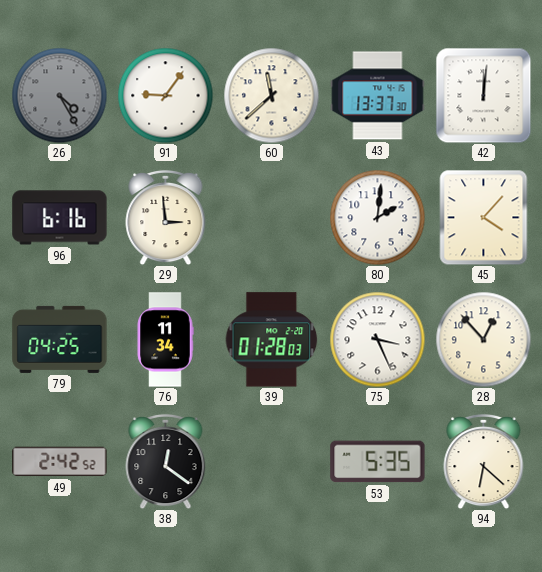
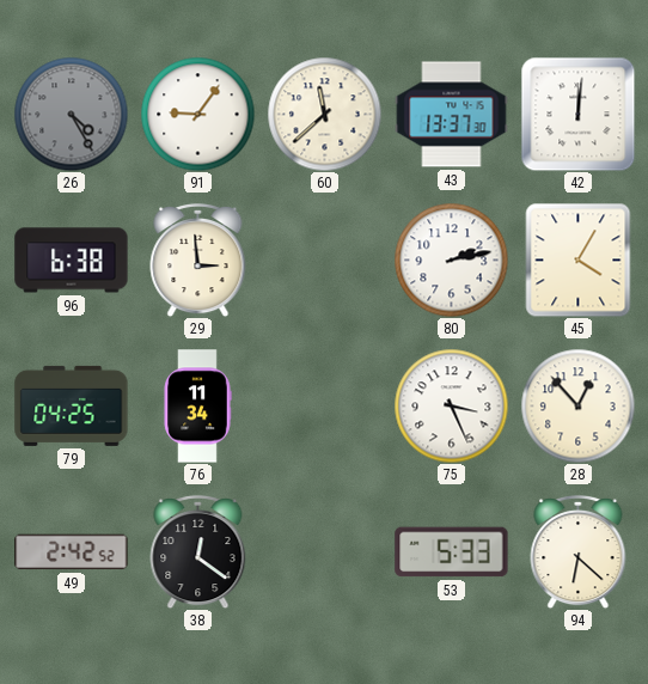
96: 6:16 -> 6:38 (72, 261)
80: 2:01 -> 2:13 (451, 259)
45: 4:07 -> 4:05 (579, 259)
39: 01:28 -> none (272, 340)
53: 5:35 -> 5:33 (452, 552)
